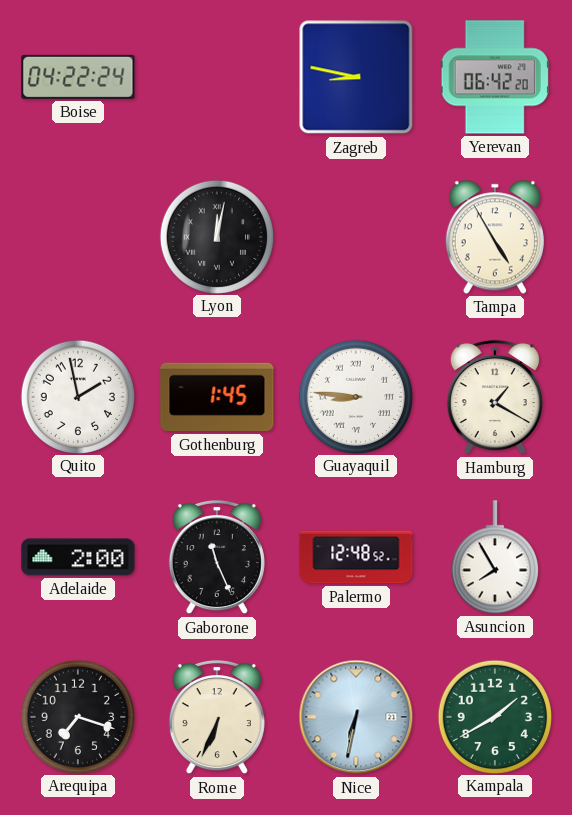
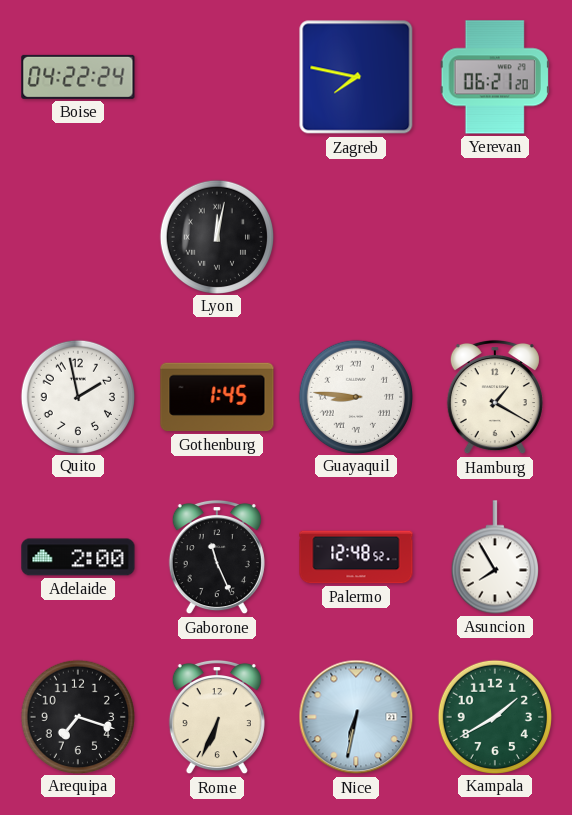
Zagreb: 8:47 -> 7:47 (356, 77)
Yerevan: 06:42 -> 06:21 (495, 77)
Tampa: 4:55 -> none (495, 237)
